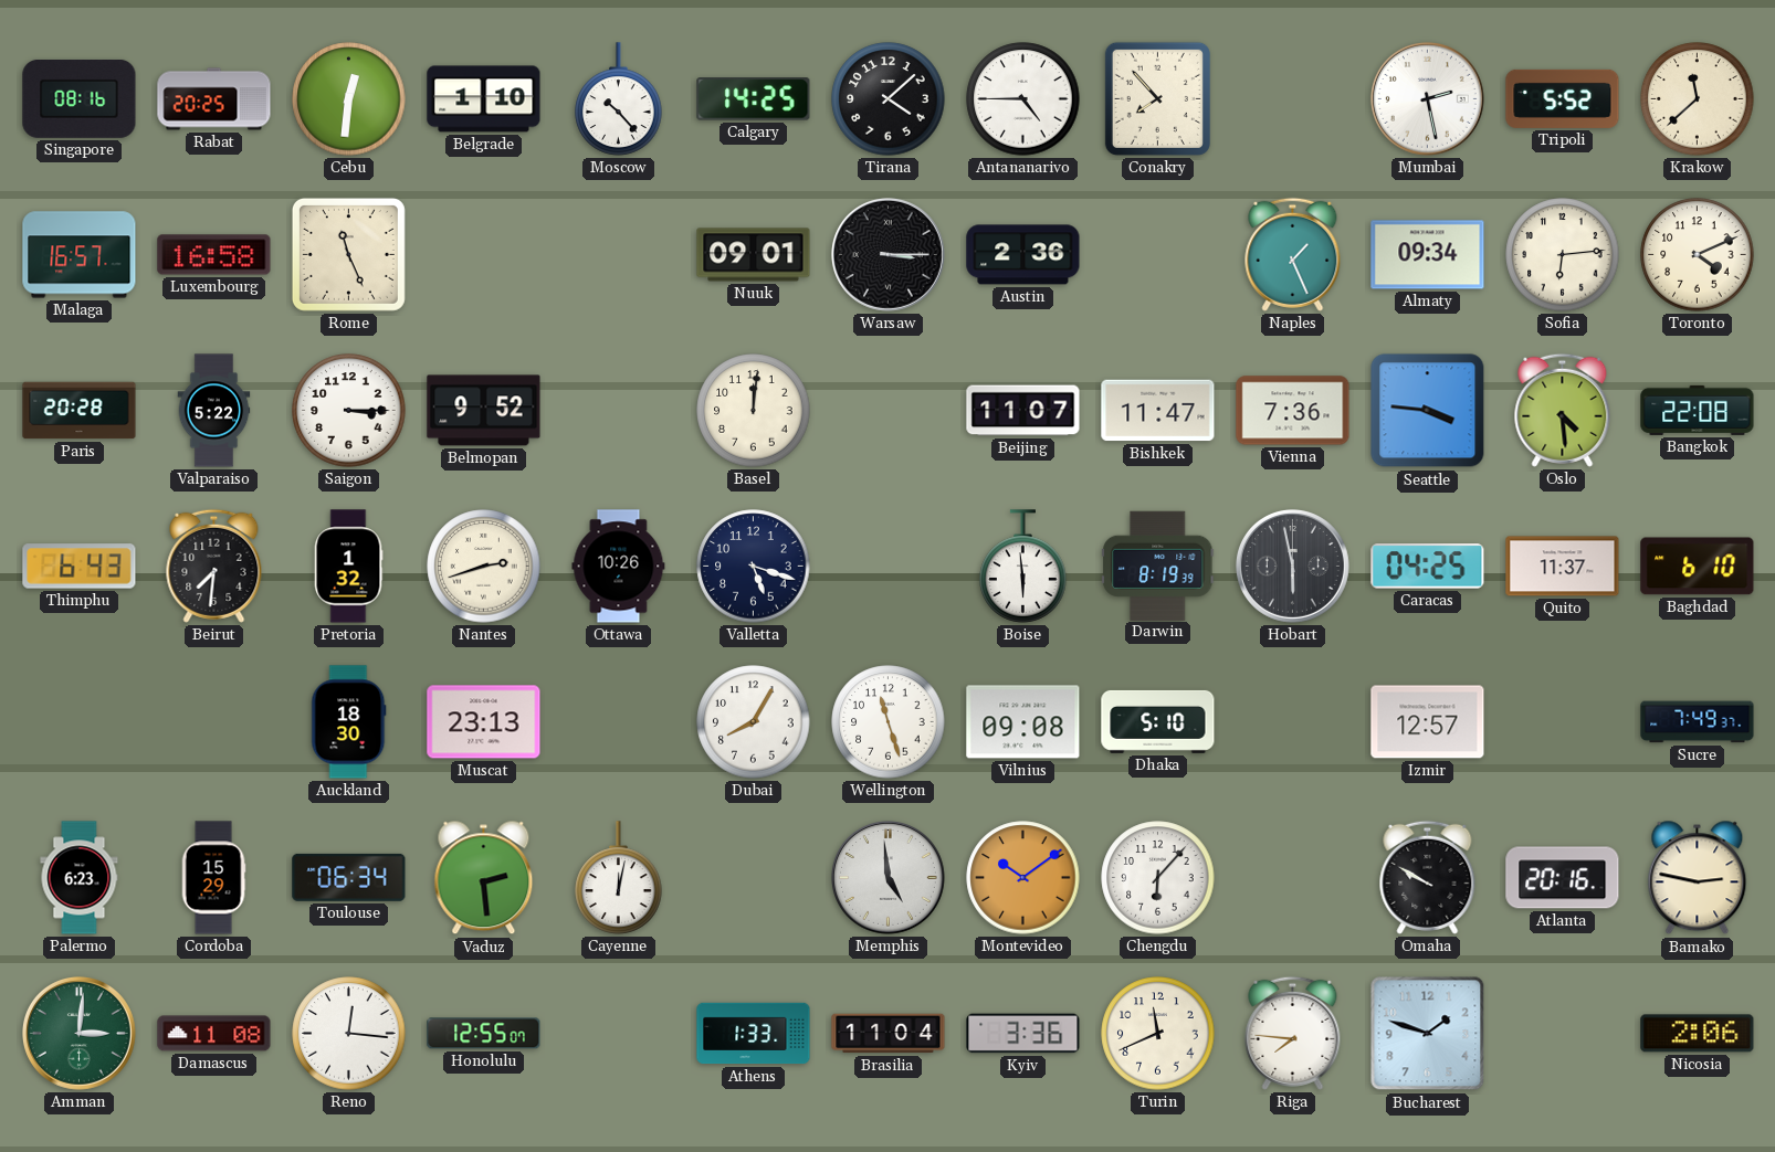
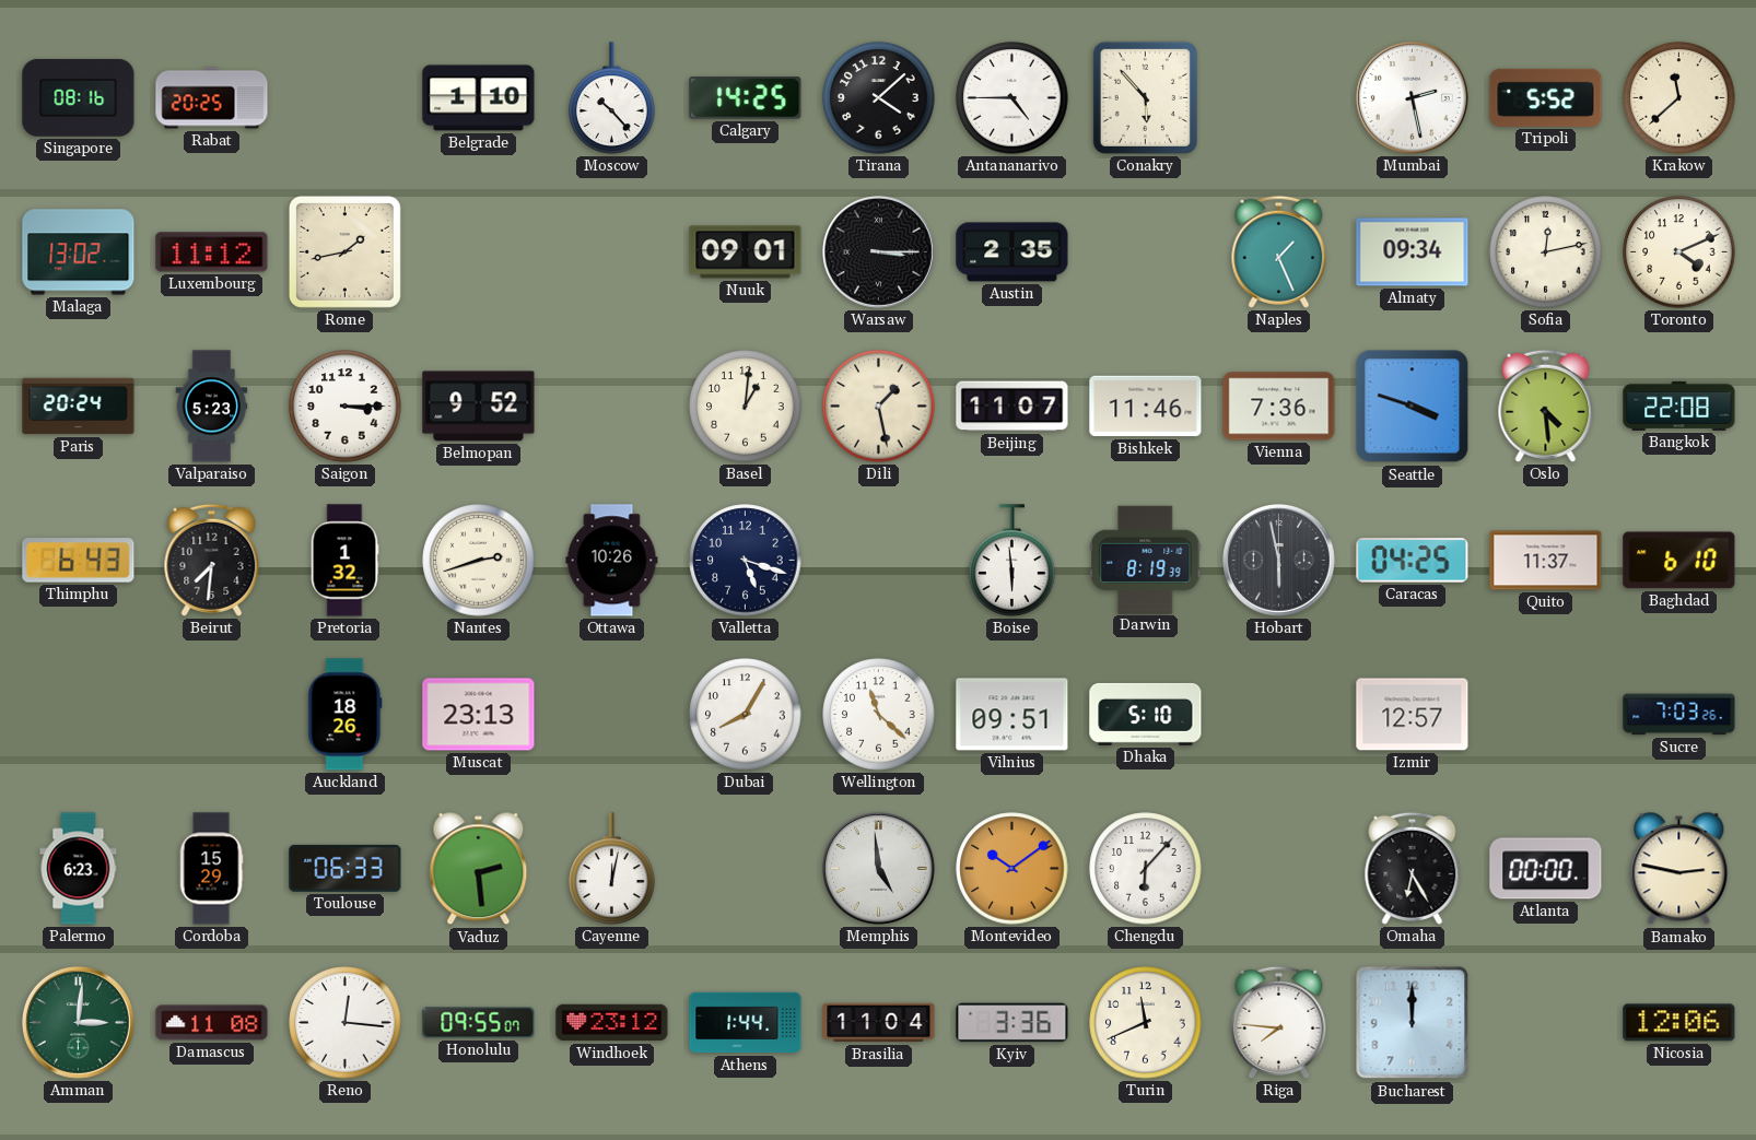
Cebu: 12:31 -> none (349, 99)
Conakry: 7:53 -> 5:53 (1145, 97)
Malaga: 16:57 -> 13:02 (79, 252)
Luxembourg: 16:58 -> 11:12 (212, 252)
Rome: 11:26 -> 1:43 (344, 251)
Austin: 2:36 -> 2:35 (1012, 252)
Sofia: 6:14 -> 12:13 (1546, 252)
Paris: 20:28 -> 20:24 (79, 407)
Valparaiso: 5:22 -> 5:23 (212, 407)
Basel: 12:01 -> 1:01 (746, 407)
Dili: none -> 1:28 (879, 407)
Bishkek: 11:47 -> 11:46 (1146, 407)
Seattle: 3:46 -> 3:48 (1413, 407)
Auckland: 18:30 -> 18:26 (346, 715)
Wellington: 11:27 -> 11:22 (879, 715)
Vilnius: 09:08 -> 09:51 (1012, 715)
Sucre: 7:49 -> 7:03 (1679, 715)
Toulouse: 06:34 -> 06:33 (346, 868)
Omaha: 9:50 -> 6:25 (1413, 868)
Atlanta: 20:16 -> 00:00 (1546, 869)
Honolulu: 12:55 -> 09:55 (479, 1023)
Windhoek: none -> 23:12 (612, 1023)
Athens: 1:33 -> 1:44 (746, 1023)
Bucharest: 1:48 -> 12:00 (1413, 1023)
Nicosia: 2:06 -> 12:06 (1679, 1023)
